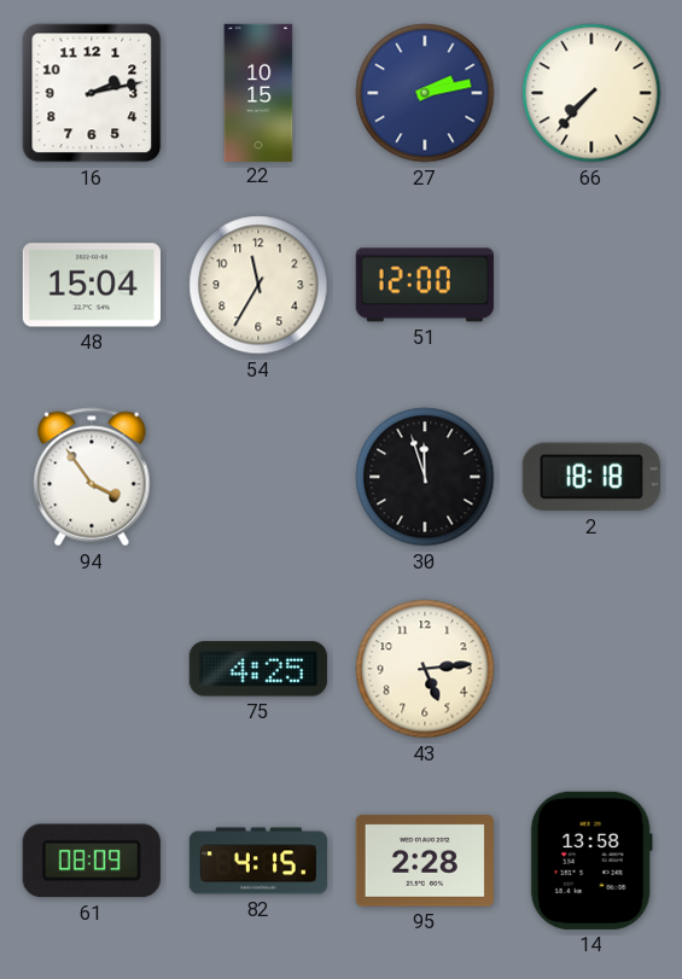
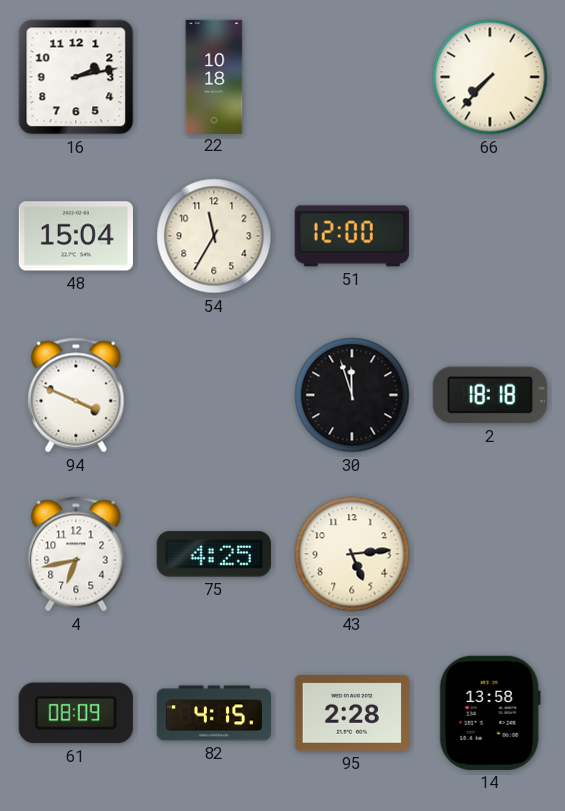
22: 10:15 -> 10:18 (214, 76)
27: 2:13 -> none (425, 93)
94: 3:54 -> 3:49 (76, 395)
4: none -> 6:43 (76, 554)
